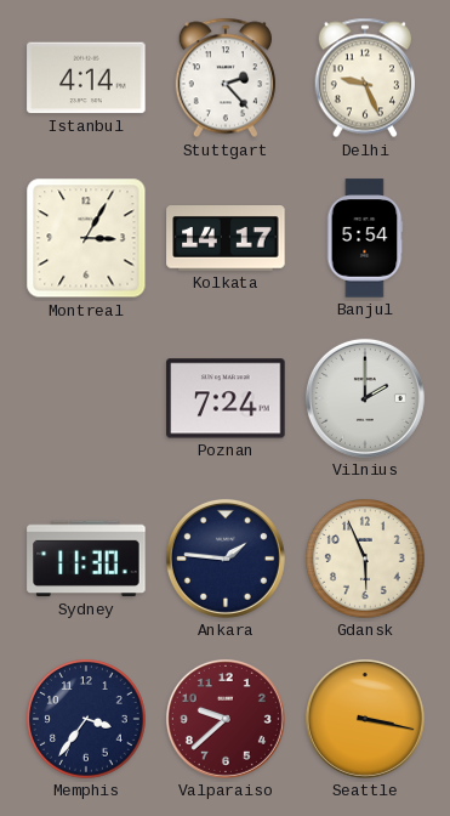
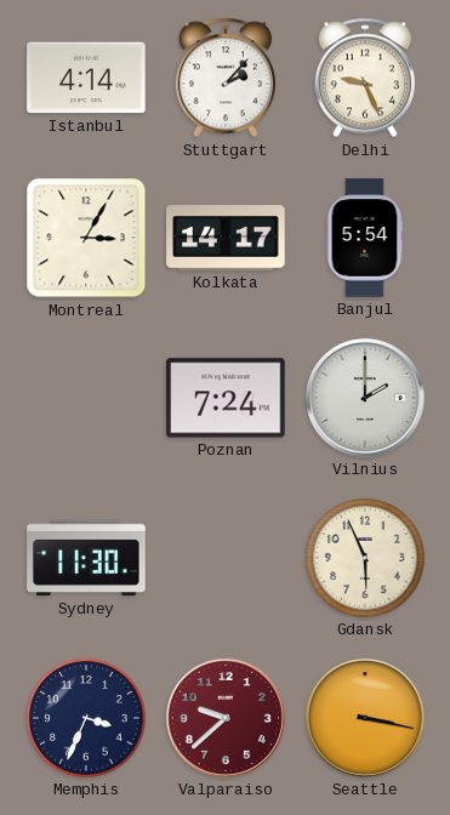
Stuttgart: 2:23 -> 2:07 (224, 78)
Ankara: 1:46 -> none (226, 559)
Memphis: 3:36 -> 3:34 (86, 718)
